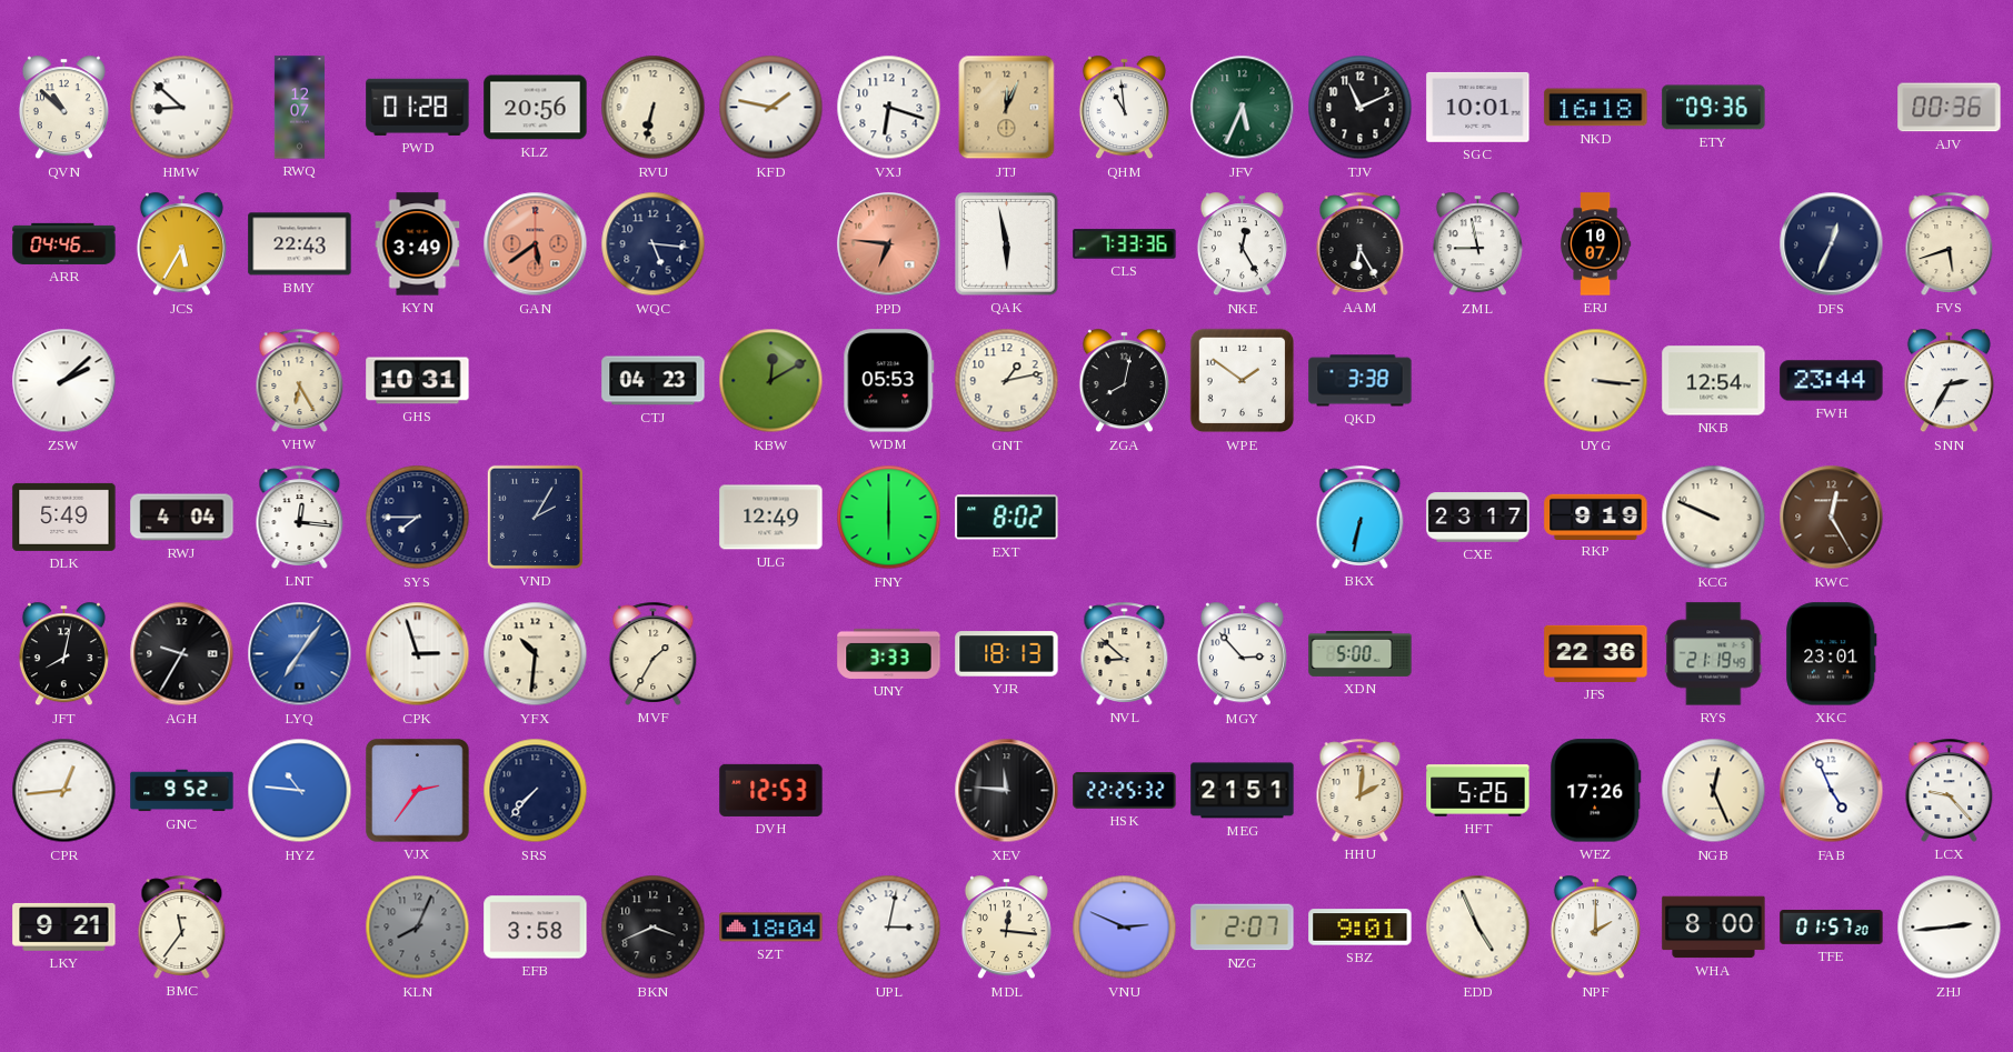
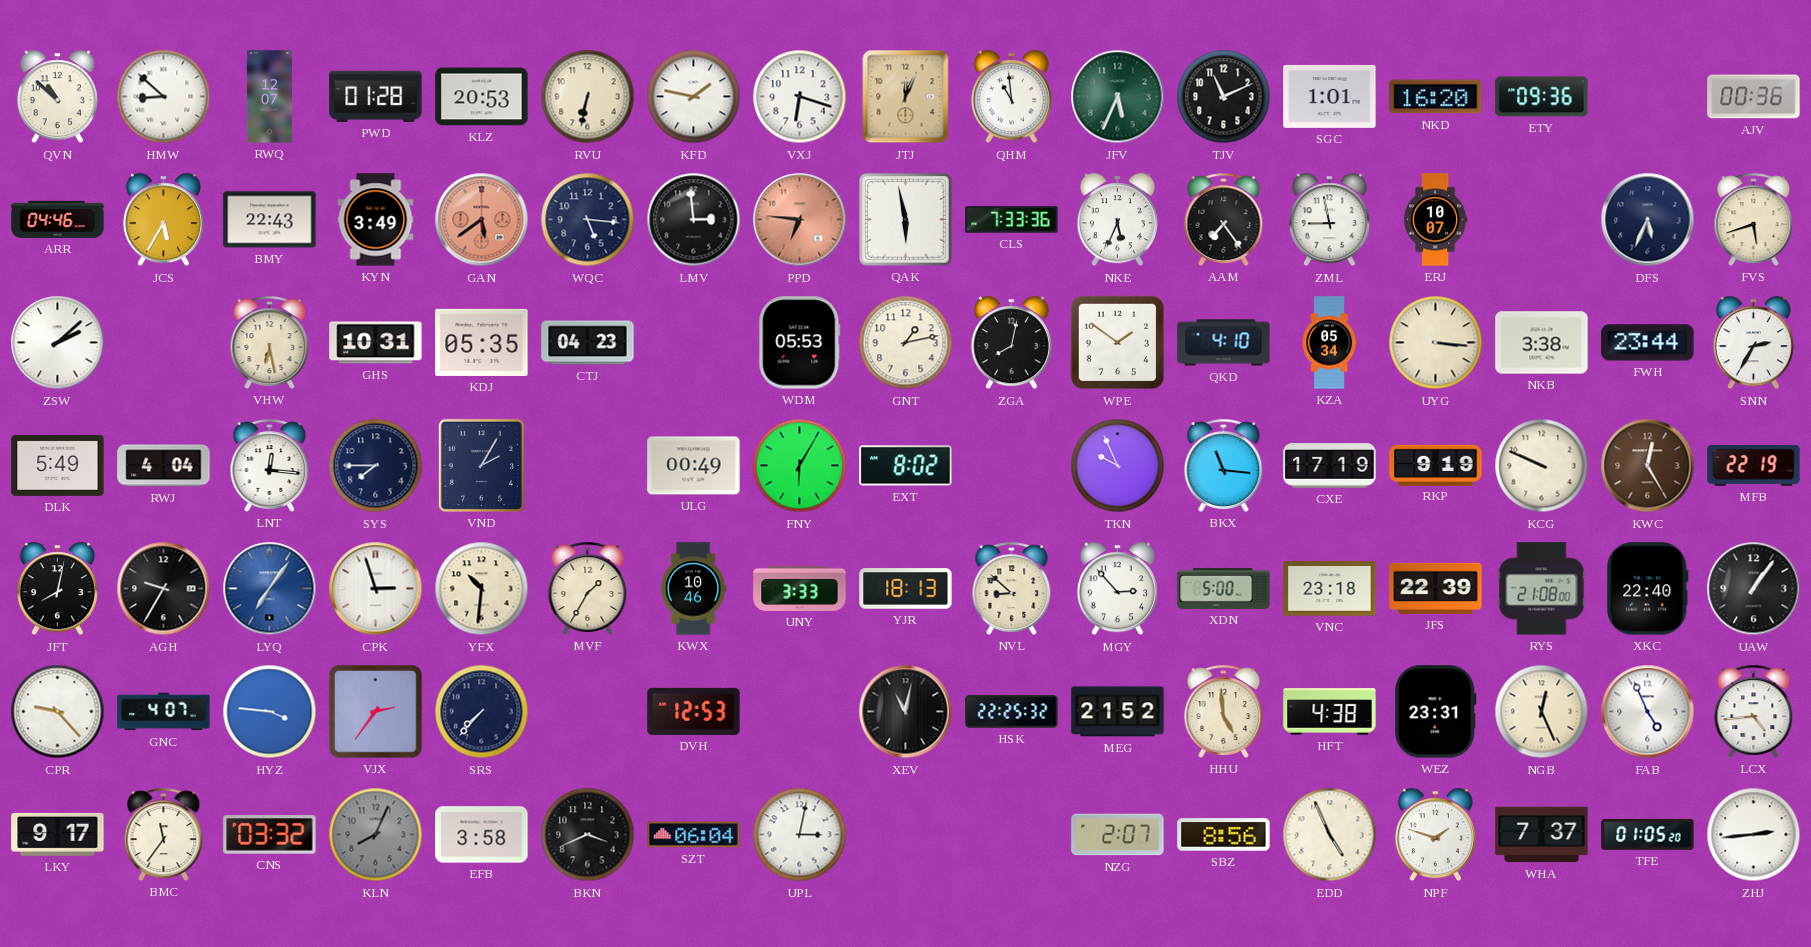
KLZ: 20:56 -> 20:53 (482, 97)
SGC: 10:01 -> 1:01 (1330, 96)
NKD: 16:18 -> 16:20 (1436, 97)
LMV: none -> 2:59 (694, 220)
NKE: 12:25 -> 5:34 (1117, 220)
AAM: 6:25 -> 7:24 (1224, 219)
DFS: 12:34 -> 5:34 (1648, 220)
VHW: 6:25 -> 6:28 (270, 342)
KDJ: none -> 05:35 (482, 342)
KBW: 12:10 -> none (771, 381)
QKD: 3:38 -> 4:10 (1224, 343)
KZA: none -> 05:34 (1329, 343)
NKB: 12:54 -> 3:38 (1542, 343)
ULG: 12:49 -> 00:49 (694, 466)
FNY: 6:00 -> 6:05 (800, 466)
TKN: none -> 9:56 (1118, 466)
BKX: 6:32 -> 11:16 (1224, 465)
CXE: 23:17 -> 17:19 (1330, 466)
MFB: none -> 22:19 (1754, 466)
KWX: none -> 10:46 (693, 589)
VNC: none -> 23:18 (1330, 589)
JFS: 22:36 -> 22:39 (1436, 588)
RYS: 21:19 -> 21:08 (1542, 589)
XKC: 23:01 -> 22:40 (1648, 589)
UAW: none -> 1:06 (1754, 589)
CPR: 12:44 -> 9:23 (58, 712)
GNC: 9:52 -> 4:07 (164, 712)
HYZ: 10:46 -> 3:46 (270, 712)
XEV: 11:46 -> 11:02 (906, 712)
MEG: 21:51 -> 21:52 (1118, 712)
HHU: 2:01 -> 4:59 (1224, 711)
HFT: 5:26 -> 4:38 (1330, 712)
WEZ: 17:26 -> 23:31 (1436, 712)
LCX: 9:23 -> 4:44 (1754, 711)
LKY: 9:21 -> 9:17 (58, 834)
CNS: none -> 03:32 (270, 835)
SZT: 18:04 -> 06:04 (694, 835)
MDL: 12:16 -> none (1006, 928)
VNU: 2:49 -> none (1125, 928)
SBZ: 9:01 -> 8:56 (1224, 835)
NPF: 2:00 -> 1:48 (1435, 835)
WHA: 8:00 -> 7:37 (1542, 835)
TFE: 01:57 -> 01:05 (1648, 834)
